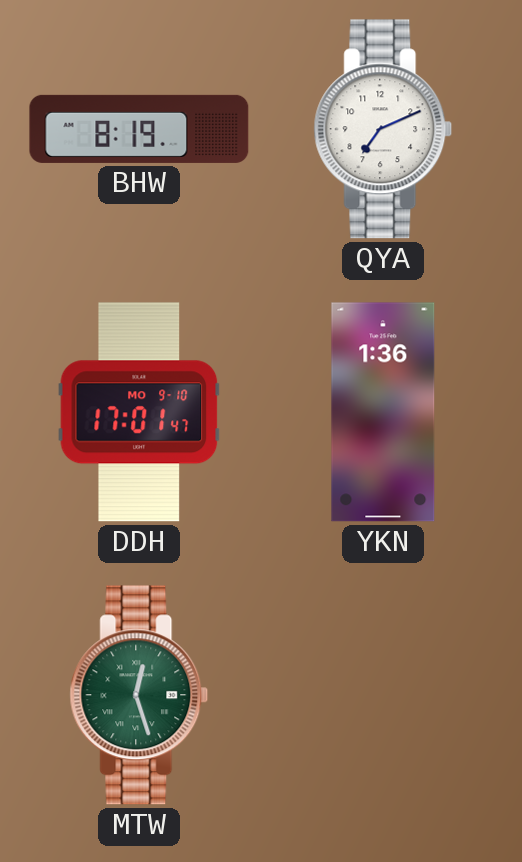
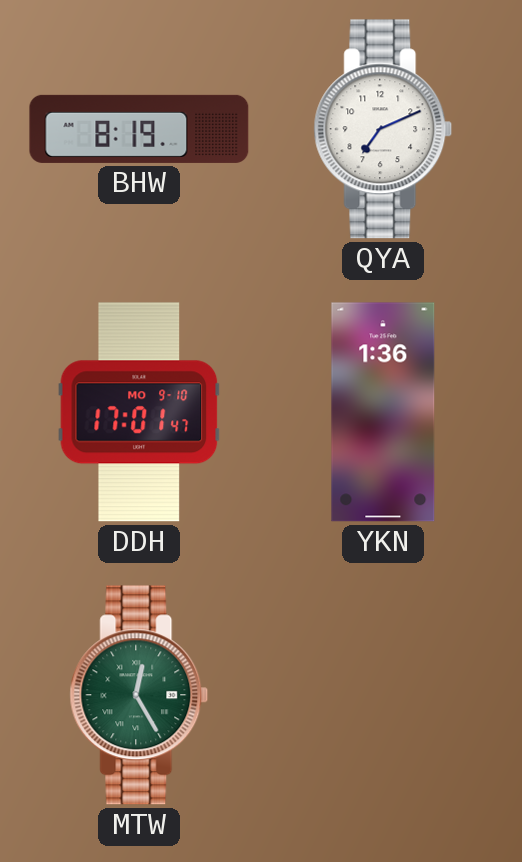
MTW: 12:27 -> 12:25 (139, 695)
